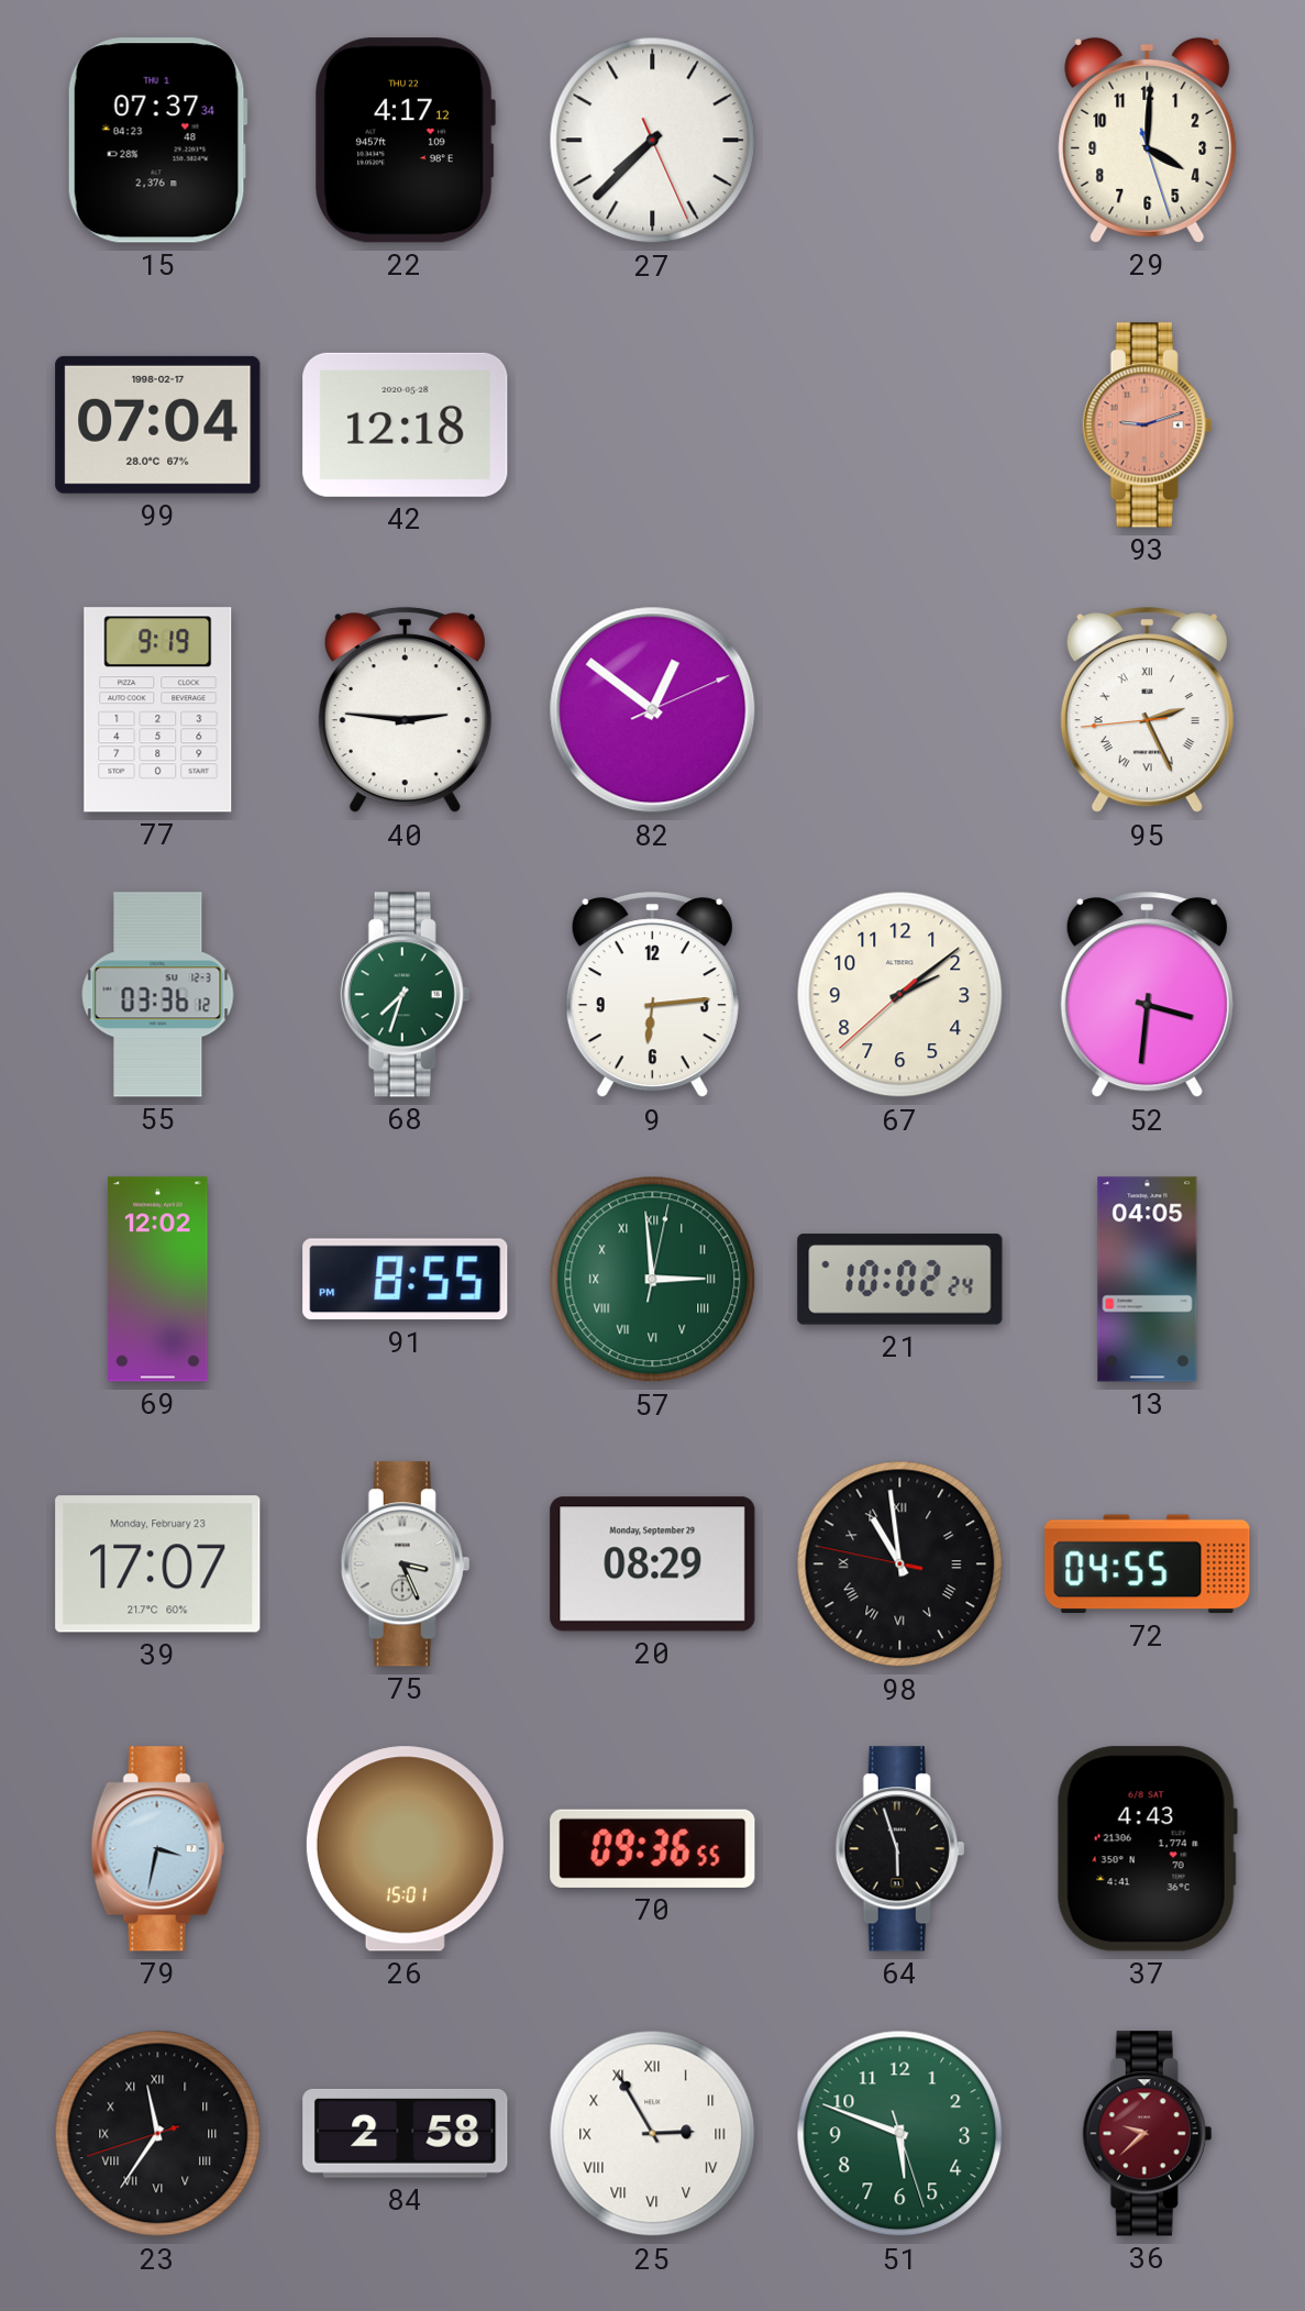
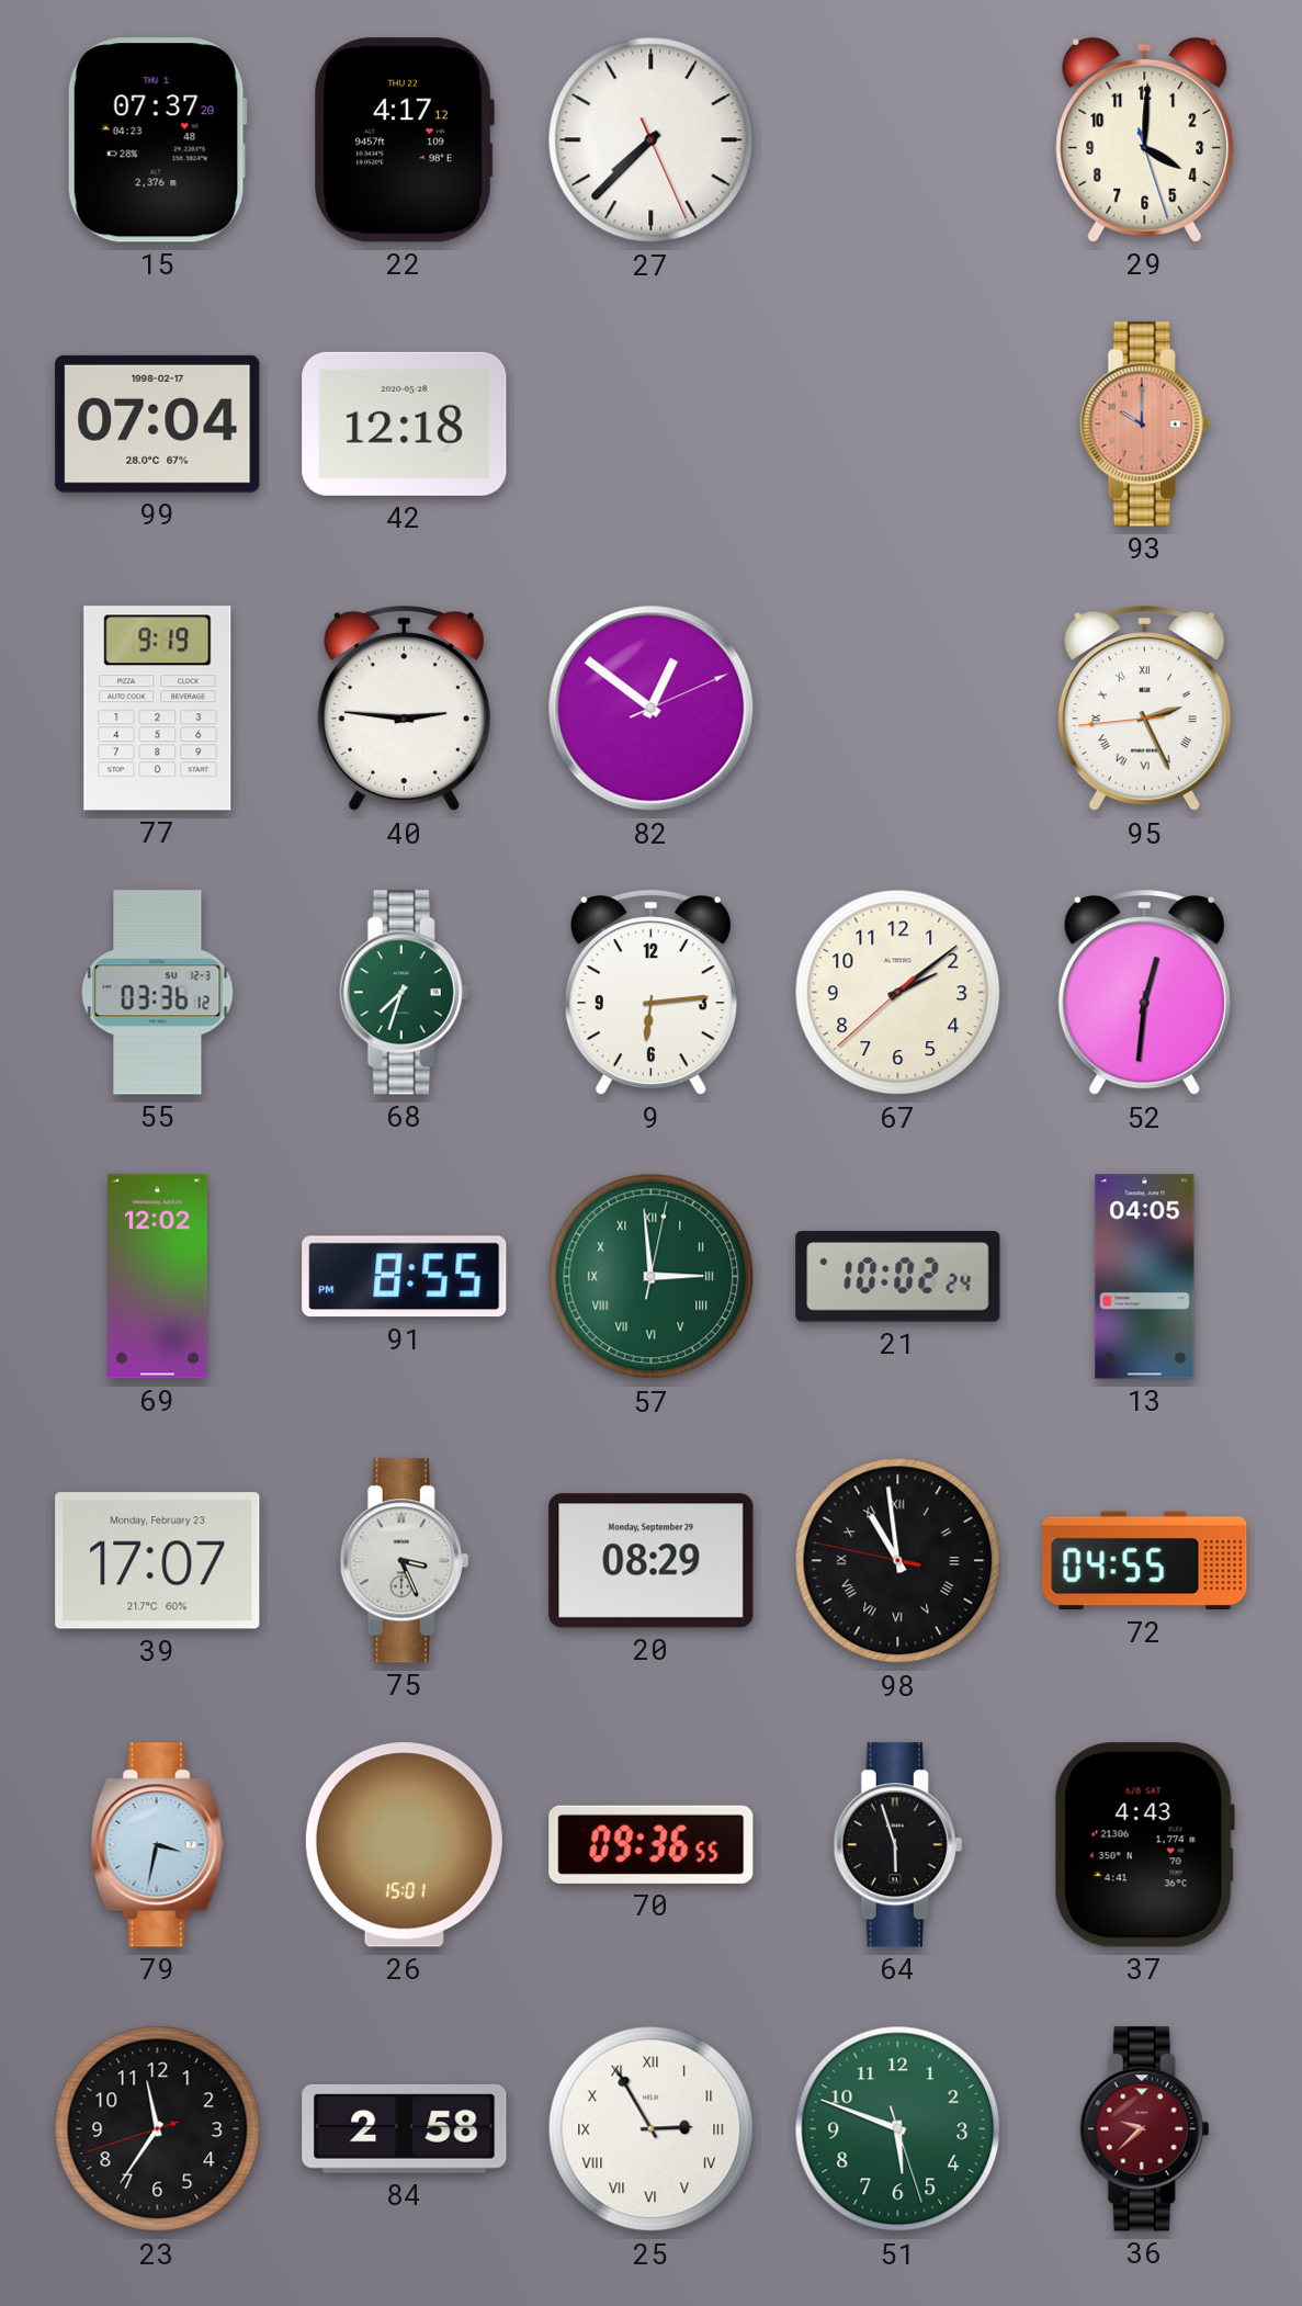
15: 07:37:34 -> 07:37:20 (157, 140)
93: 9:12 -> 10:00 (1145, 425)
52: 3:31 -> 12:31 (1144, 993)
23 numerals: Roman -> Arabic (158, 2129)
